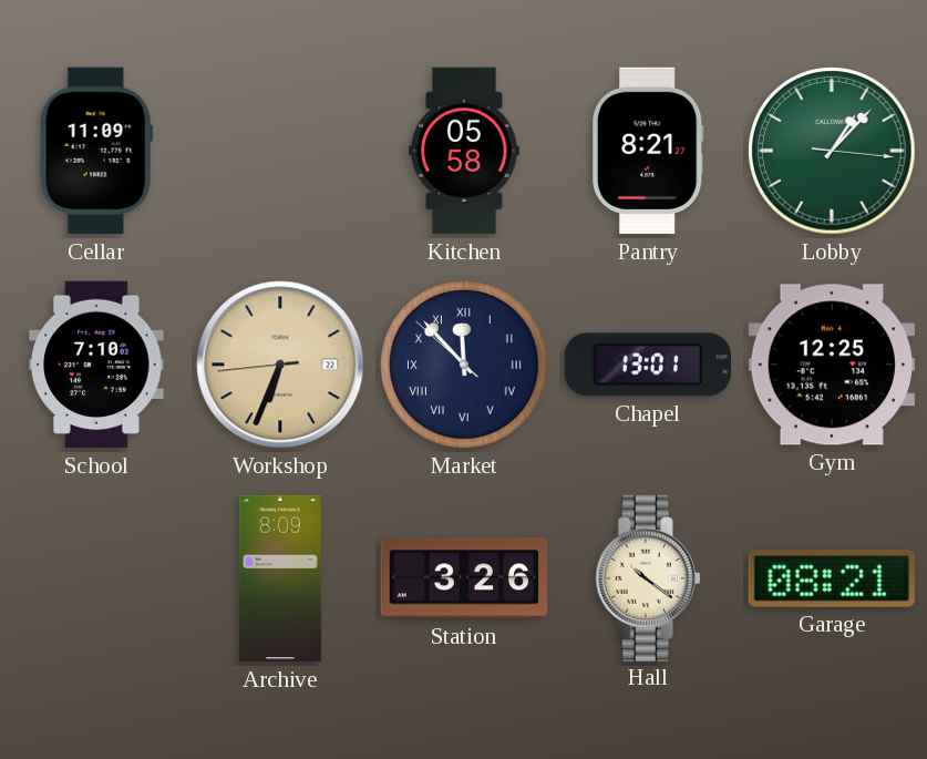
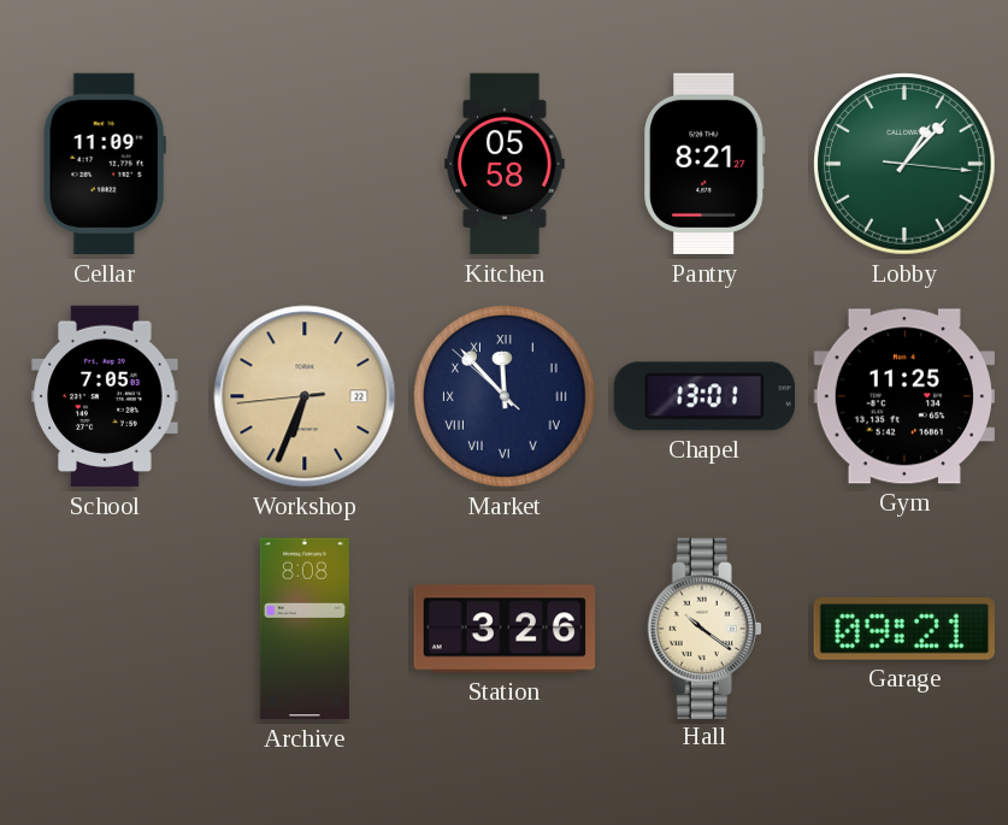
School: 7:10 -> 7:05 (105, 396)
Gym: 12:25 -> 11:25 (903, 396)
Archive: 8:09 -> 8:08 (305, 629)
Garage: 08:21 -> 09:21 (904, 630)
